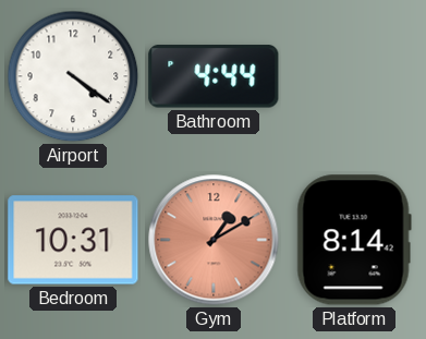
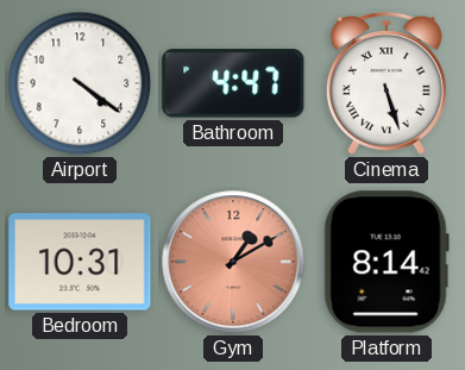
Bathroom: 4:44 -> 4:47 (233, 83)
Cinema: none -> 5:27 (387, 83)
